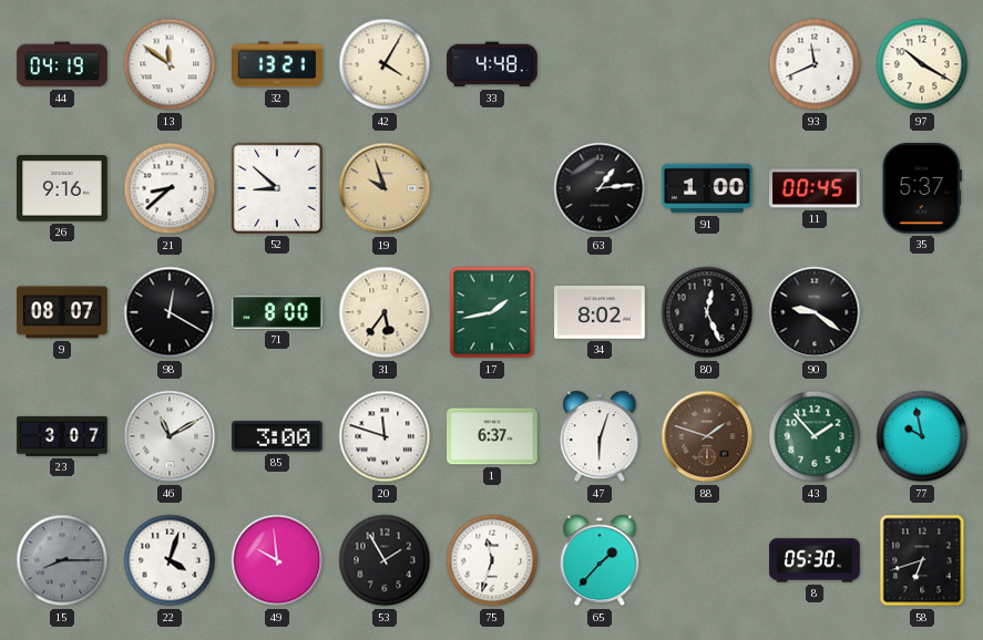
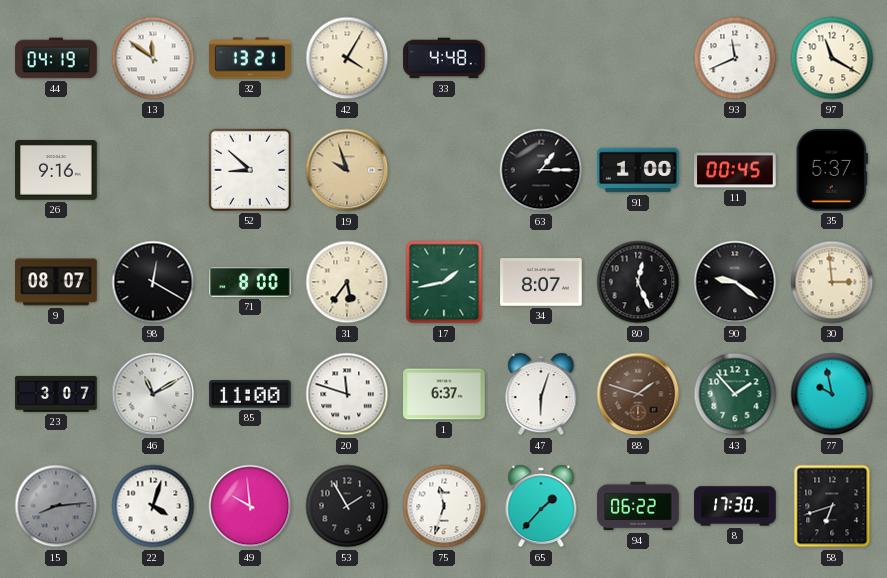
97: 10:20 -> 11:20 (832, 58)
21: 8:38 -> none (170, 188)
63: 1:14 -> 1:15 (541, 170)
34: 8:02 -> 8:07 (541, 282)
30: none -> 2:59 (832, 282)
85: 3:00 -> 11:00 (250, 394)
15: 8:15 -> 8:14 (56, 506)
94: none -> 06:22 (638, 506)
8: 05:30 -> 17:30 (735, 506)
